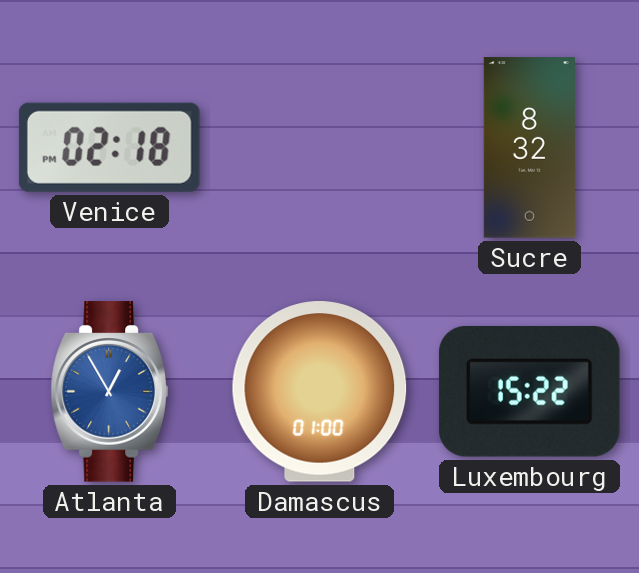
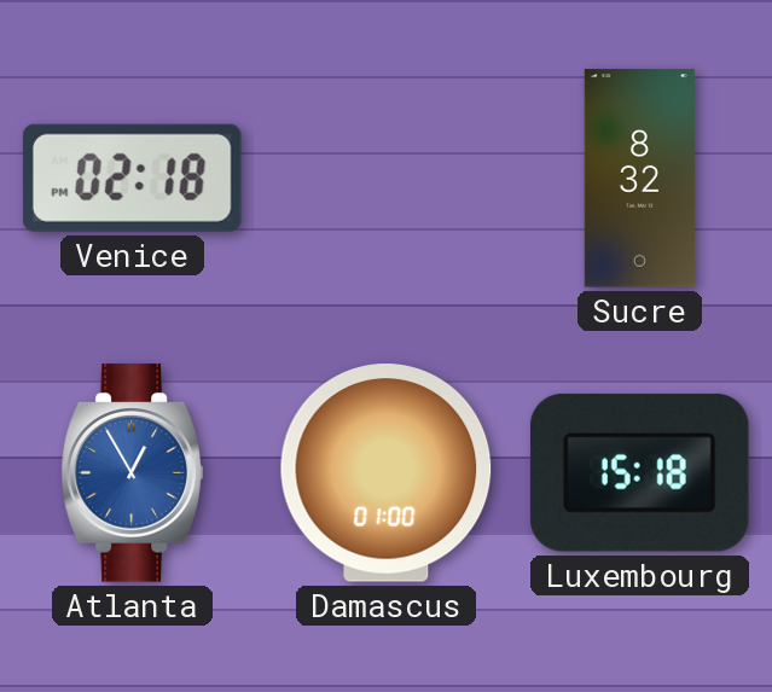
Luxembourg: 15:22 -> 15:18 (639, 472)
